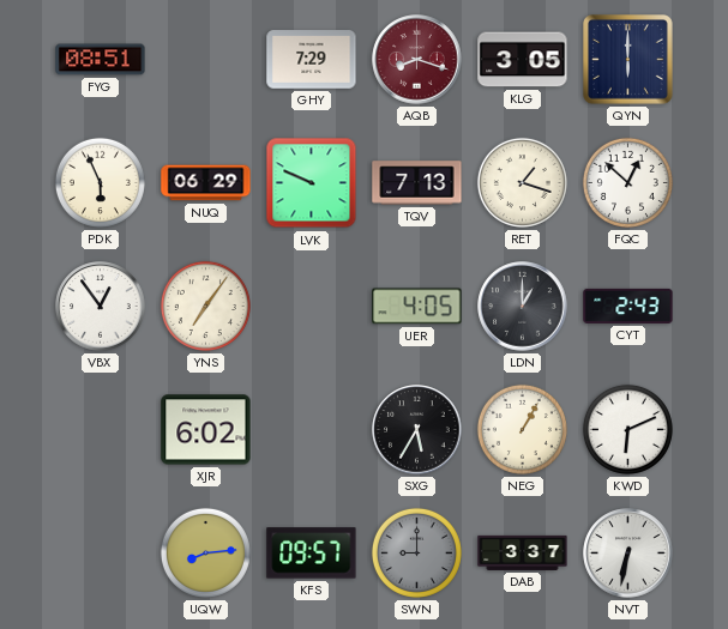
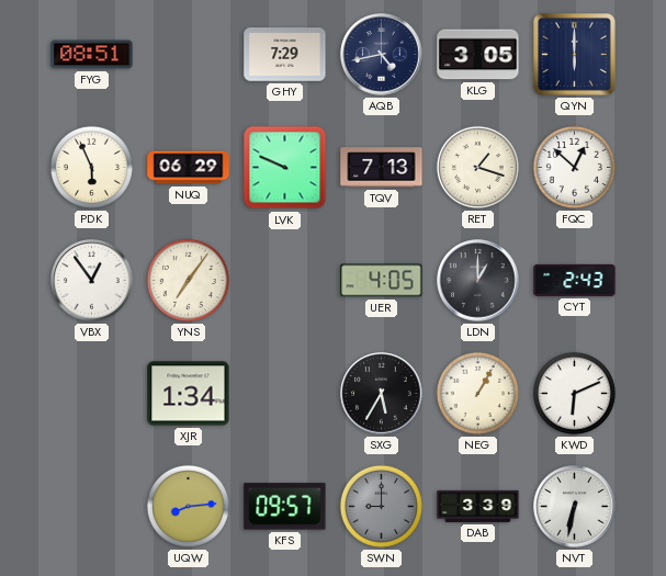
AQB: 8:18 -> 4:43 (382, 55)
AQB dial: burgundy -> navy (382, 55)
XJR: 6:02 -> 1:34 (189, 394)
DAB: 3:37 -> 3:39 (478, 506)
